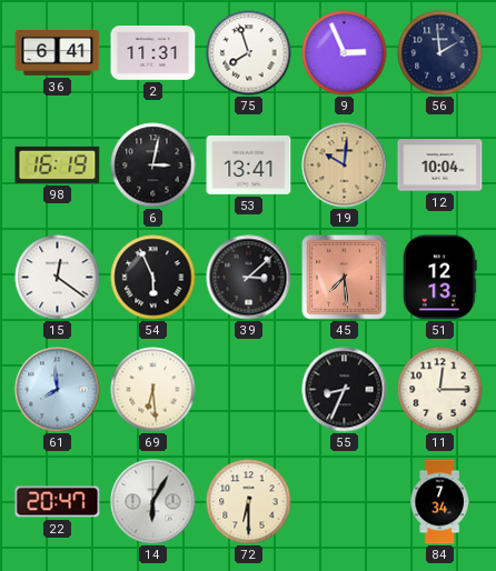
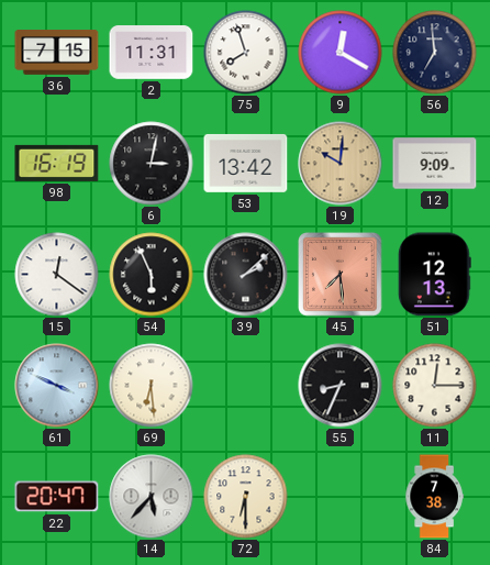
36: 6:41 -> 7:15 (57, 53)
9: 2:56 -> 12:20 (341, 53)
56: 1:59 -> 6:59 (435, 53)
53: 13:41 -> 13:42 (246, 164)
12: 10:04 -> 9:09 (435, 164)
39: 3:08 -> 2:08 (246, 275)
61: 7:59 -> 3:49 (57, 386)
14: 6:05 -> 5:37 (152, 497)
84: 7:34 -> 7:38 (434, 497)
